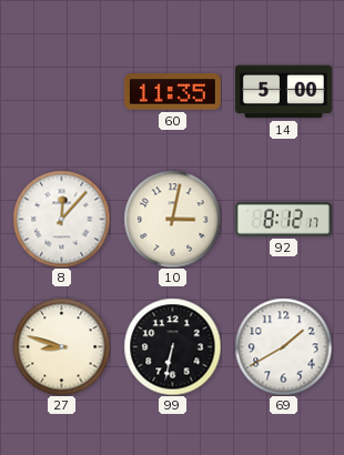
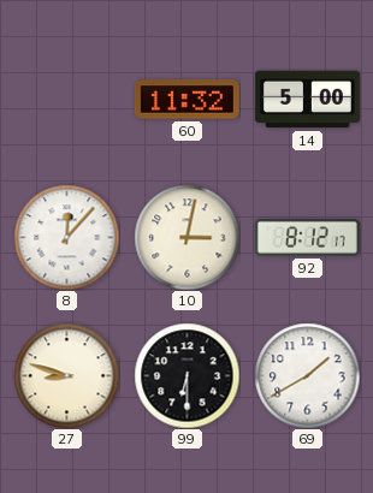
60: 11:35 -> 11:32 (186, 100)
99: 6:32 -> 6:30 (186, 375)
